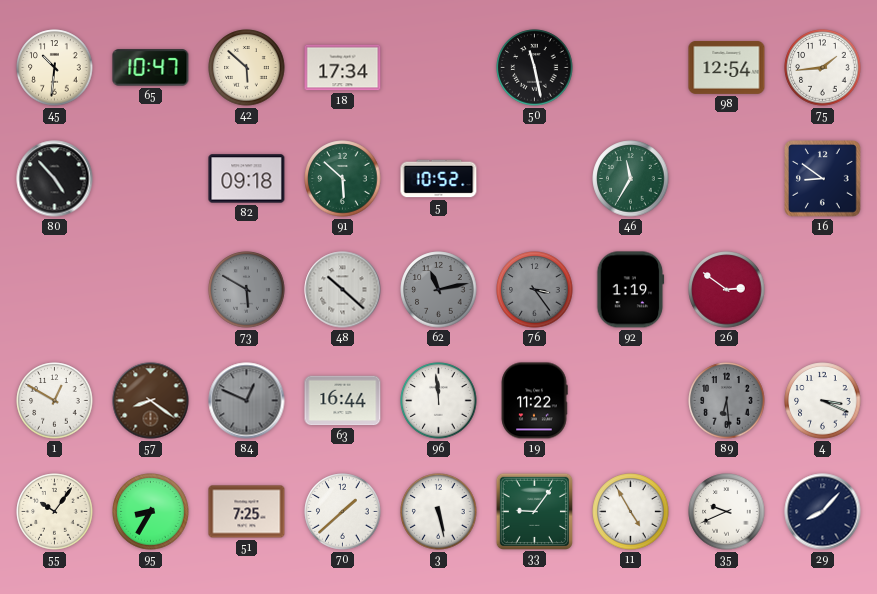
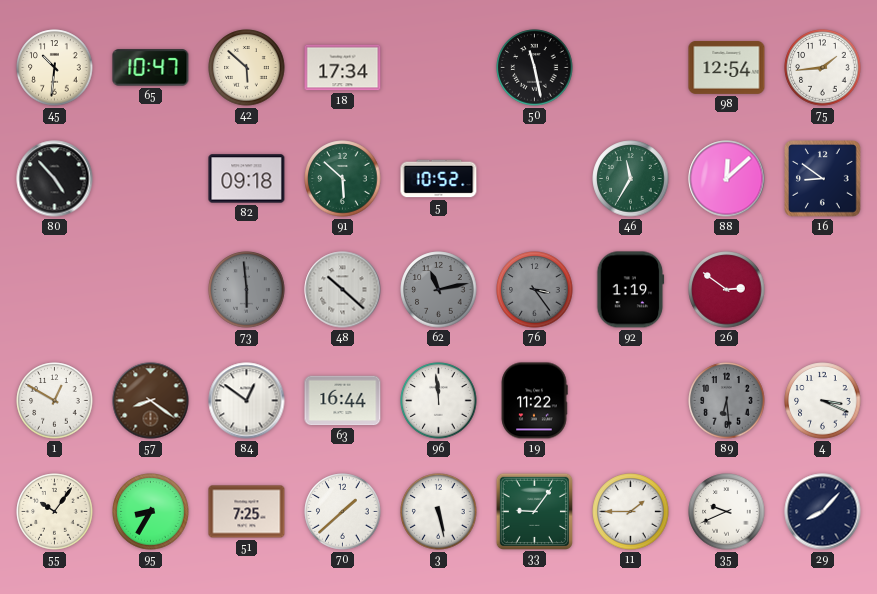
88: none -> 12:08 (727, 179)
73: 5:50 -> 5:59 (247, 290)
84: 12:49 -> 12:51 (247, 401)
84 dial: grey -> white (247, 401)
11: 4:55 -> 1:45 (631, 512)
